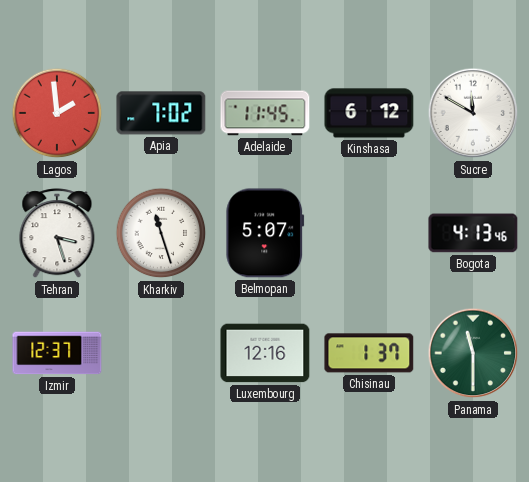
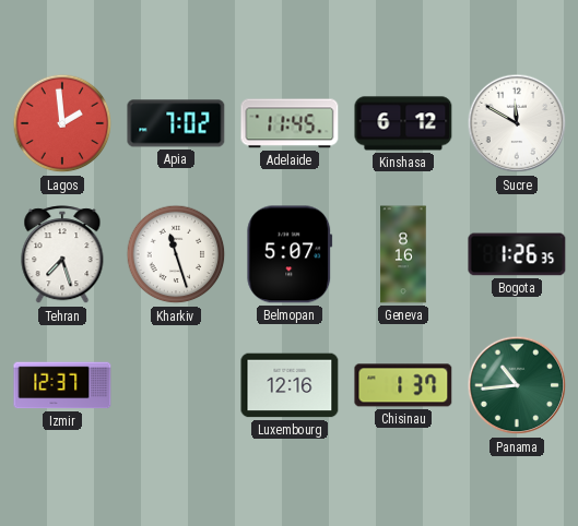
Tehran: 3:27 -> 7:27 (62, 255)
Geneva: none -> 8:16 (403, 254)
Bogota: 4:13 -> 1:26 (517, 254)
Panama: 11:30 -> 10:44 (517, 385)
